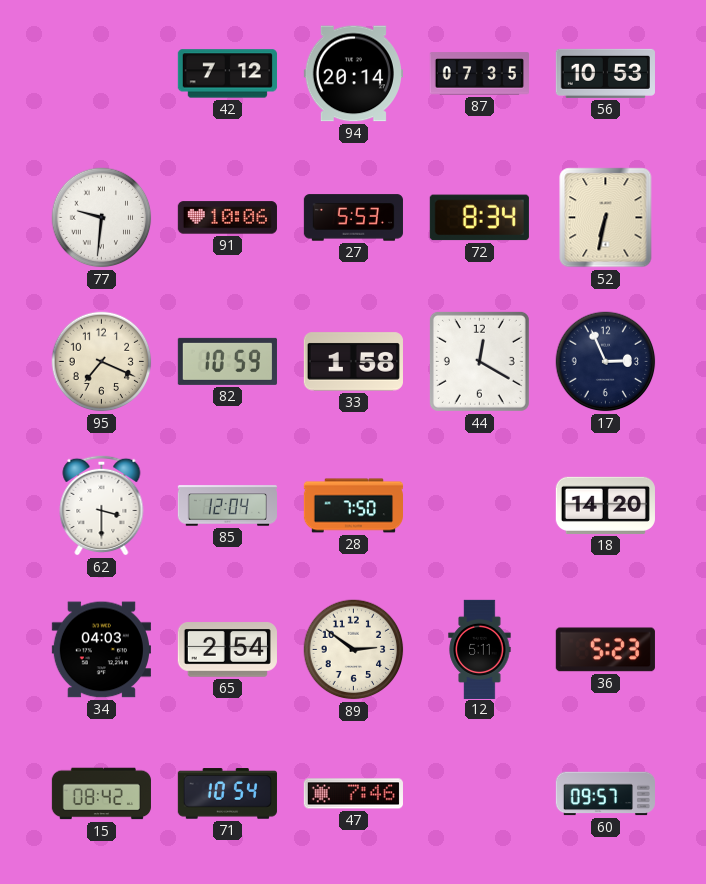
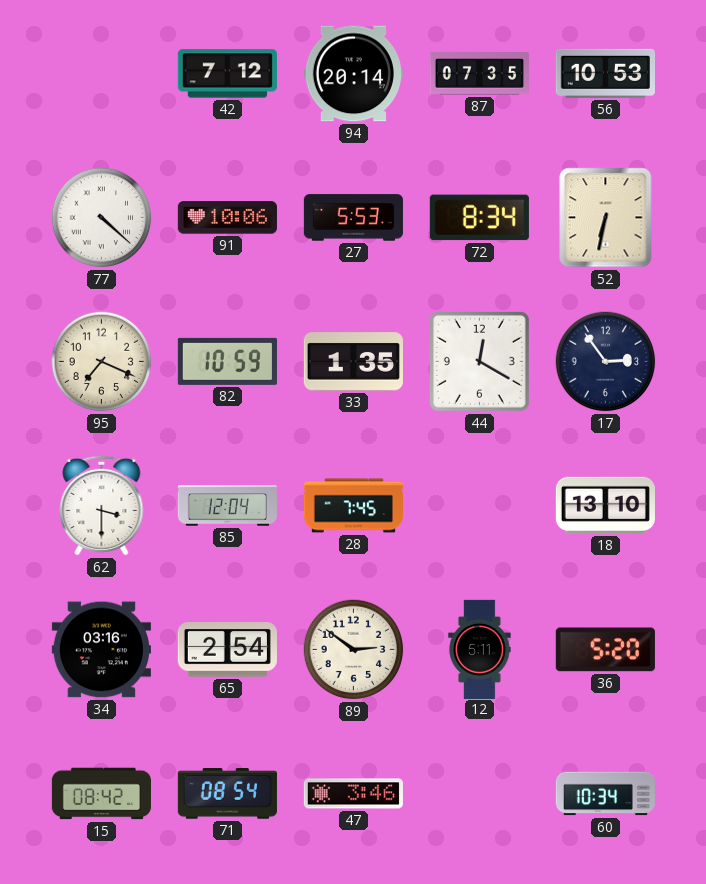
77: 9:31 -> 4:22 (102, 218)
33: 1:58 -> 1:35 (353, 362)
17: 2:56 -> 2:54 (606, 362)
28: 7:50 -> 7:45 (353, 506)
18: 14:20 -> 13:10 (605, 505)
34: 04:03 -> 03:16 (101, 650)
36: 5:23 -> 5:20 (605, 650)
71: 10:54 -> 08:54 (227, 794)
47: 7:46 -> 3:46 (353, 794)
60: 09:57 -> 10:34 (605, 794)
